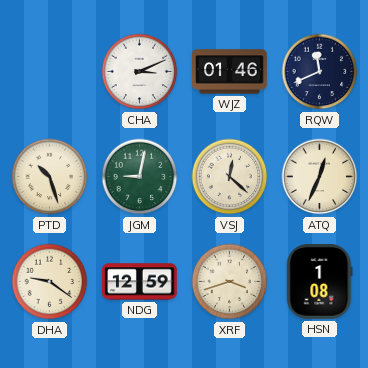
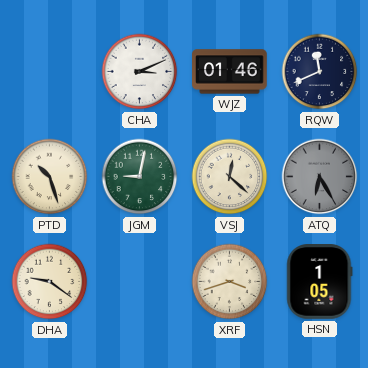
ATQ: 12:34 -> 6:25 (320, 177)
ATQ dial: cream -> grey (320, 177)
NDG: 12:59 -> none (140, 282)
HSN: 1:08 -> 1:05 (320, 282)
